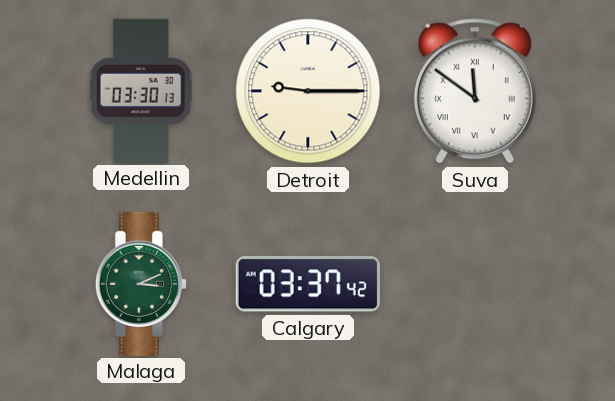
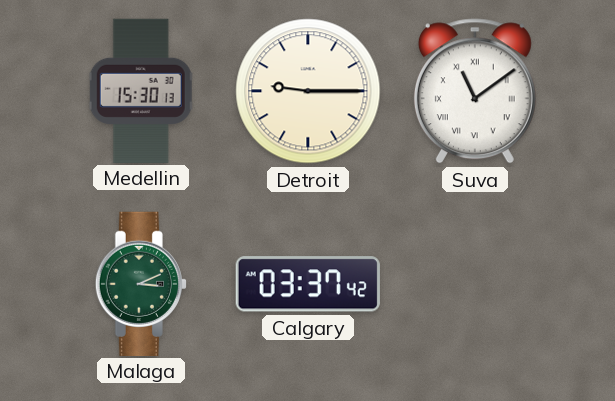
Medellin: 03:30 -> 15:30 (141, 90)
Suva: 11:51 -> 11:09 (475, 91)
